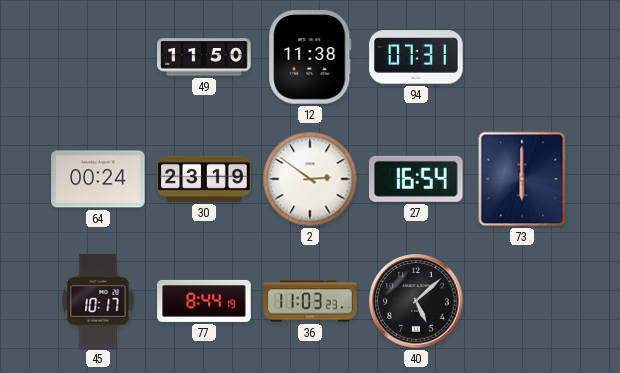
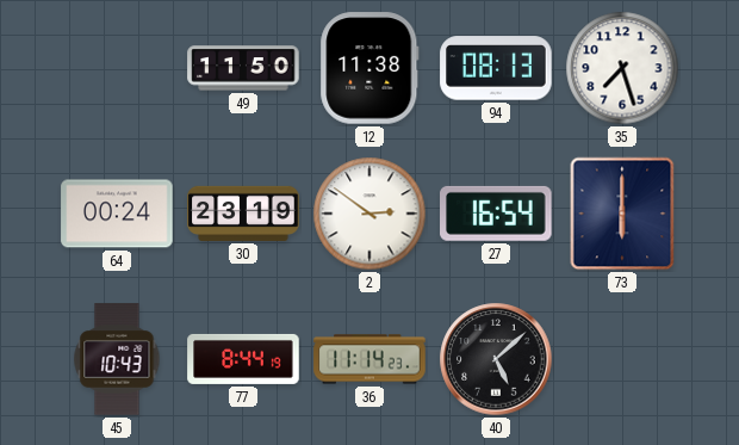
94: 07:31 -> 08:13 (496, 68)
35: none -> 7:27 (622, 68)
45: 10:17 -> 10:43 (117, 359)
36: 11:03 -> 11:14 (369, 359)
